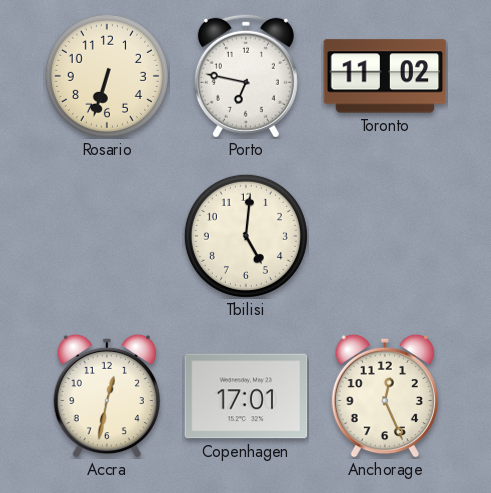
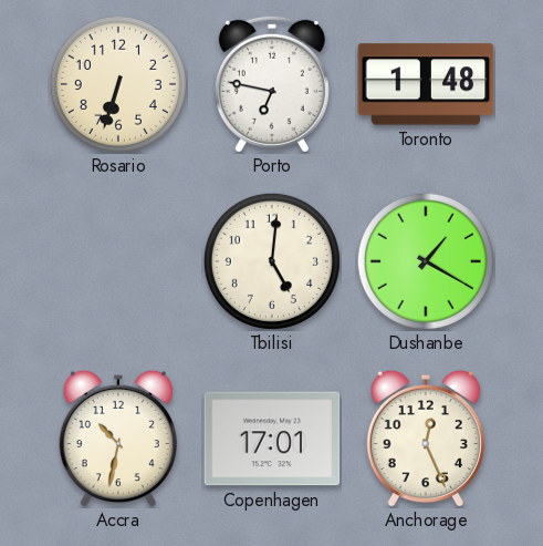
Toronto: 11:02 -> 1:48 (426, 84)
Dushanbe: none -> 1:20 (426, 261)
Accra: 12:32 -> 10:32 (118, 439)
